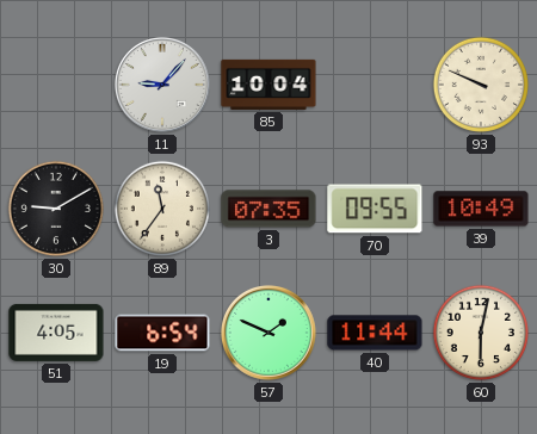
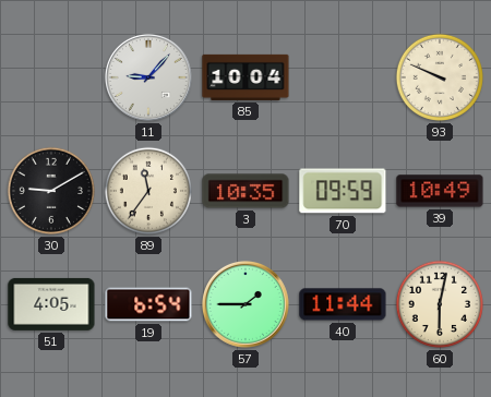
3: 07:35 -> 10:35 (245, 191)
70: 09:55 -> 09:59 (343, 191)
57: 1:49 -> 1:45 (245, 304)
